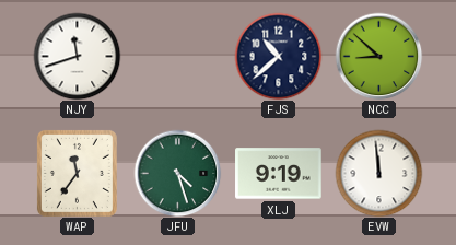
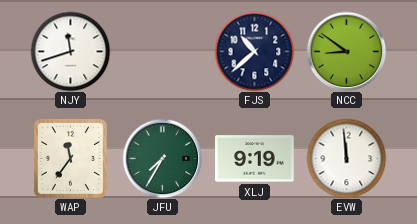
NCC: 8:52 -> 8:51 (346, 51)
JFU: 4:27 -> 7:35 (162, 158)
